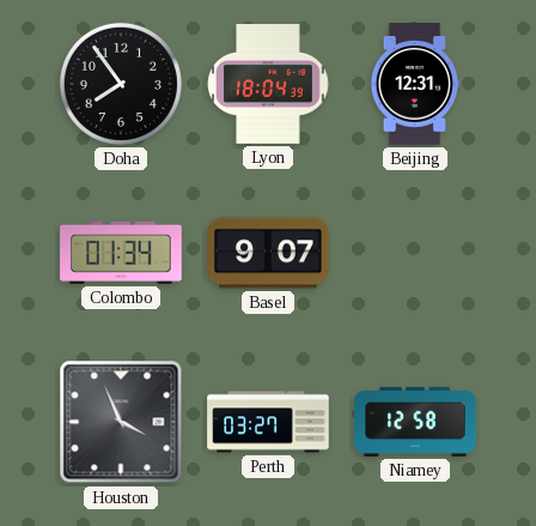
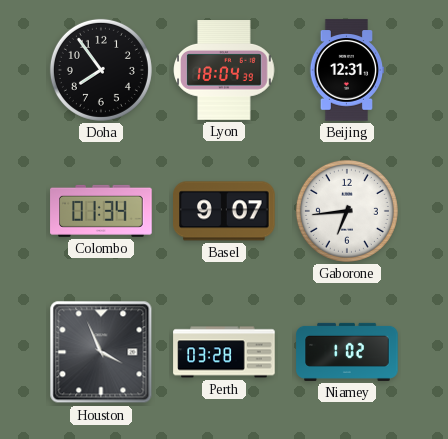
Gaborone: none -> 6:44 (347, 211)
Perth: 03:27 -> 03:28 (224, 352)
Niamey: 12:58 -> 1:02 (347, 352)
